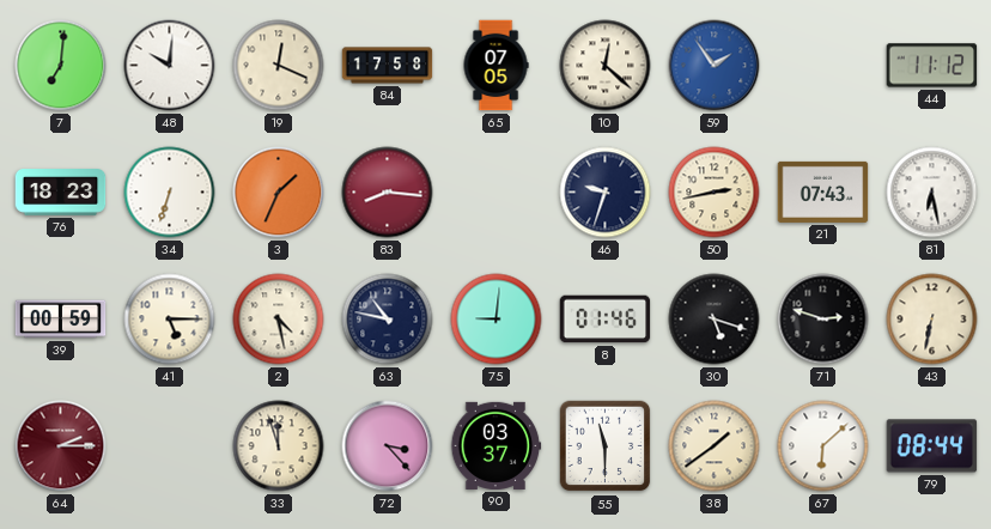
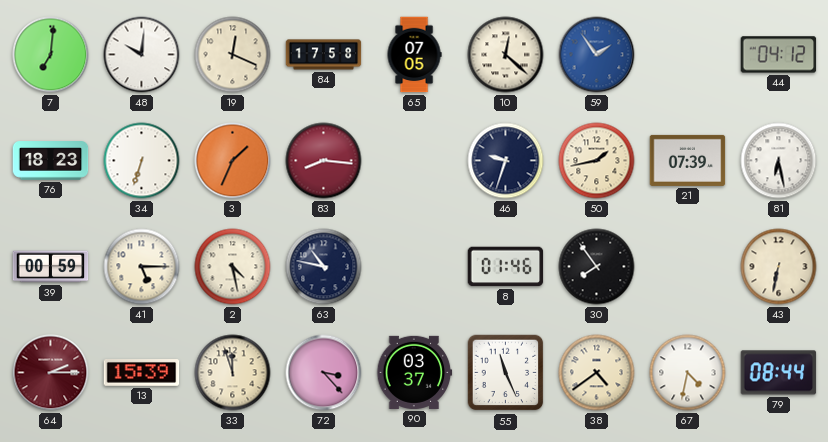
44: 11:12 -> 04:12 (779, 55)
50: 2:43 -> 1:43 (597, 161)
21: 07:43 -> 07:39 (688, 160)
75: 9:01 -> none (497, 320)
30: 5:18 -> 7:54 (597, 267)
71: 2:48 -> none (823, 320)
13: none -> 15:39 (142, 373)
55: 11:30 -> 11:26 (506, 373)
38: 1:39 -> 4:39 (597, 373)
67: 6:08 -> 4:32 (688, 373)
